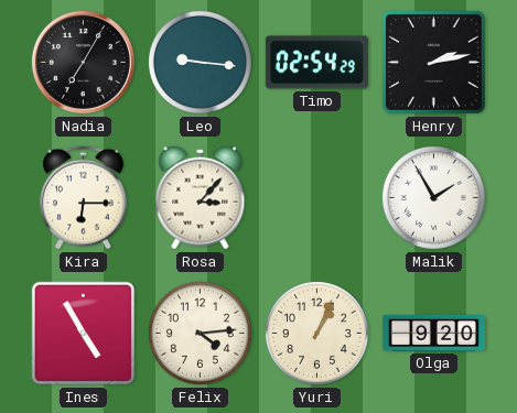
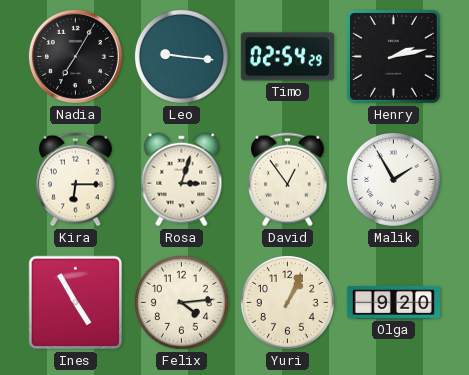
Rosa: 3:07 -> 3:03 (182, 180)
David: none -> 12:54 (288, 180)
